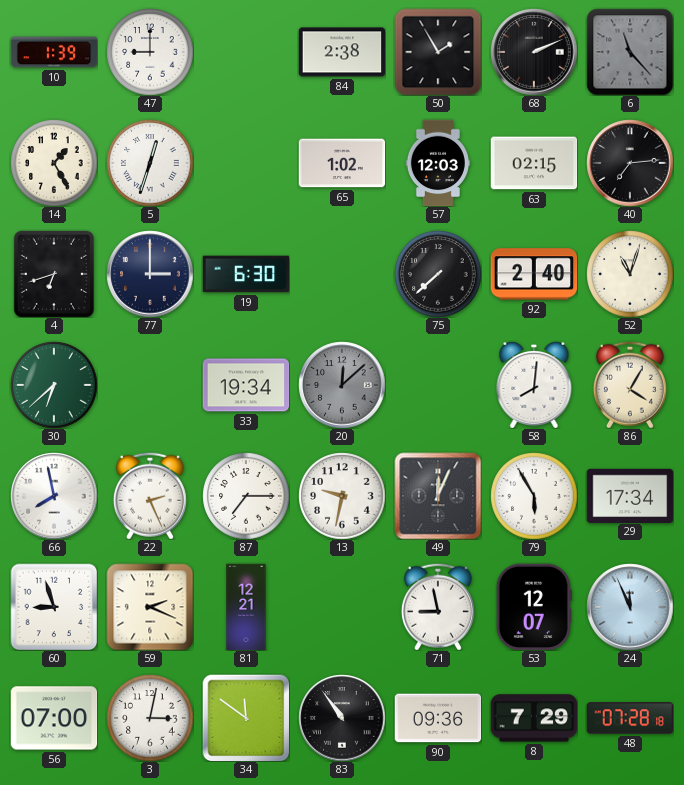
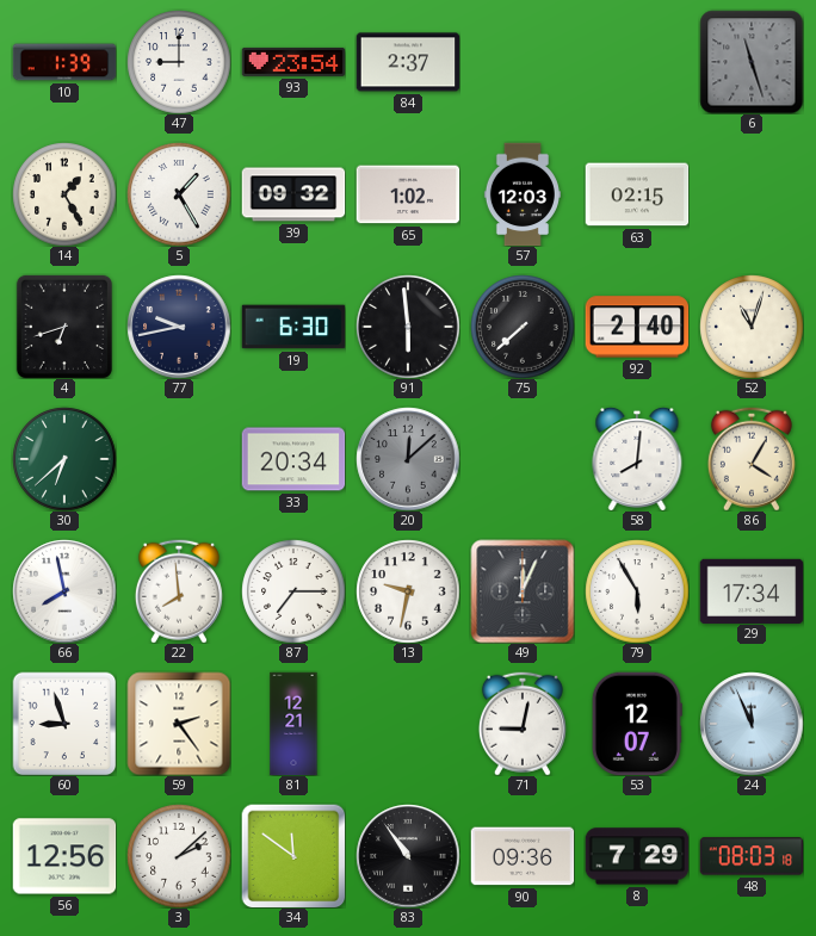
93: none -> 23:54 (293, 62)
84: 2:38 -> 2:37 (408, 62)
50: 1:55 -> none (438, 52)
68: 2:11 -> none (534, 52)
6: 11:23 -> 11:27 (752, 62)
5: 12:33 -> 1:25 (179, 194)
39: none -> 09:32 (293, 194)
40: 7:14 -> none (630, 163)
77: 3:00 -> 9:43 (179, 327)
91: none -> 5:59 (408, 327)
33: 19:34 -> 20:34 (293, 459)
22: 2:26 -> 7:59 (179, 591)
59: 2:19 -> 2:24 (179, 724)
71: 8:58 -> 9:02 (523, 724)
56: 07:00 -> 12:56 (64, 856)
3: 3:02 -> 2:08 (179, 856)
48: 07:28 -> 08:03 (752, 856)
